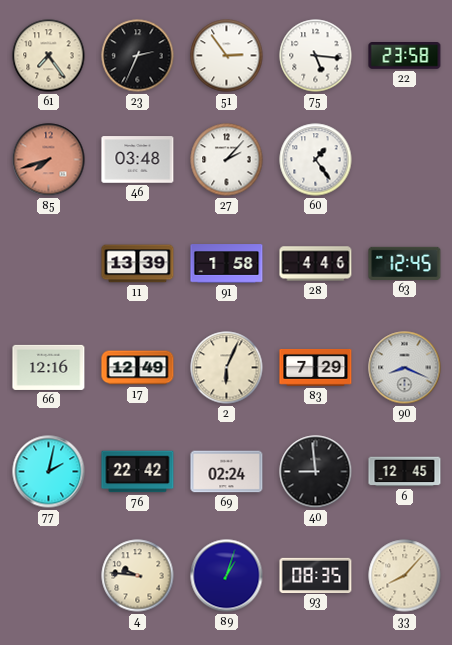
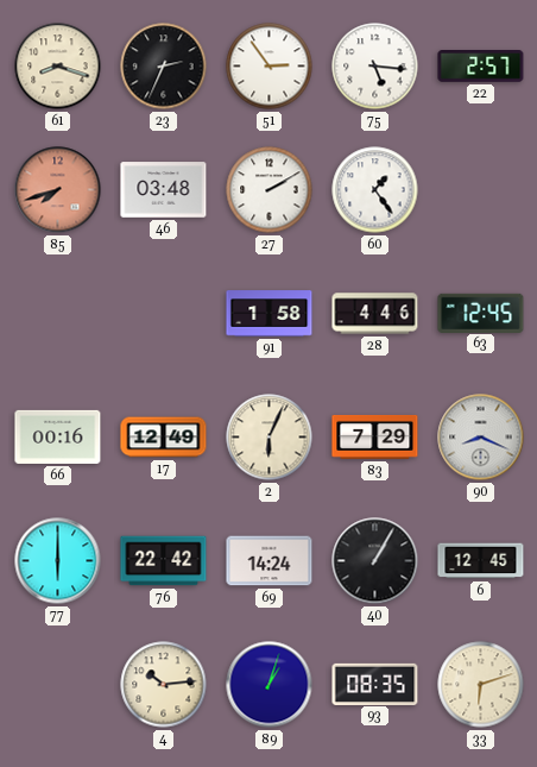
61: 7:24 -> 8:18 (58, 67)
22: 23:58 -> 2:57 (481, 67)
27: 2:07 -> 2:10 (270, 190)
11: 13:39 -> none (138, 264)
66: 12:16 -> 00:16 (58, 436)
77: 2:02 -> 6:00 (58, 561)
69: 02:24 -> 14:24 (270, 561)
40: 8:59 -> 1:05 (375, 561)
4: 9:46 -> 10:14 (164, 685)
33: 8:07 -> 6:12 (481, 685)
